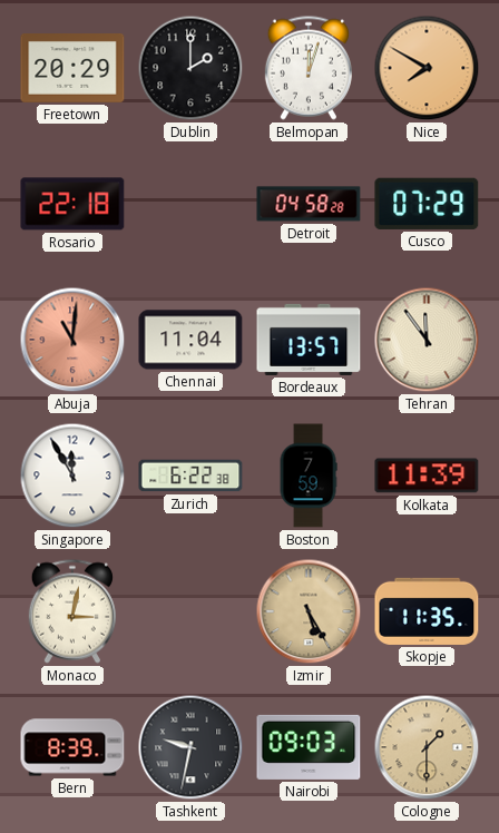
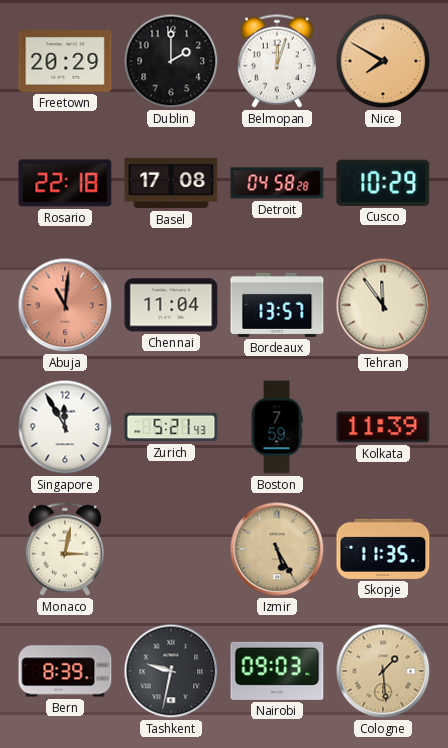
Basel: none -> 17:08 (171, 183)
Cusco: 07:29 -> 10:29 (383, 183)
Zurich: 6:22 -> 5:21 (171, 427)
Cologne: 1:30 -> 1:29 (383, 671)
